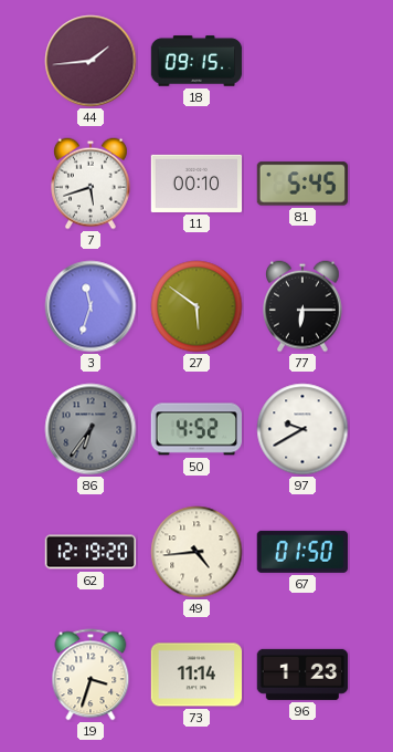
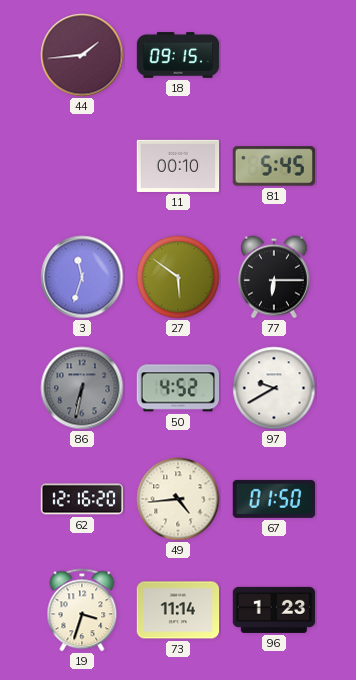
7: 5:42 -> none (92, 184)
86: 6:36 -> 6:32 (82, 388)
62: 12:19 -> 12:16 (82, 499)
